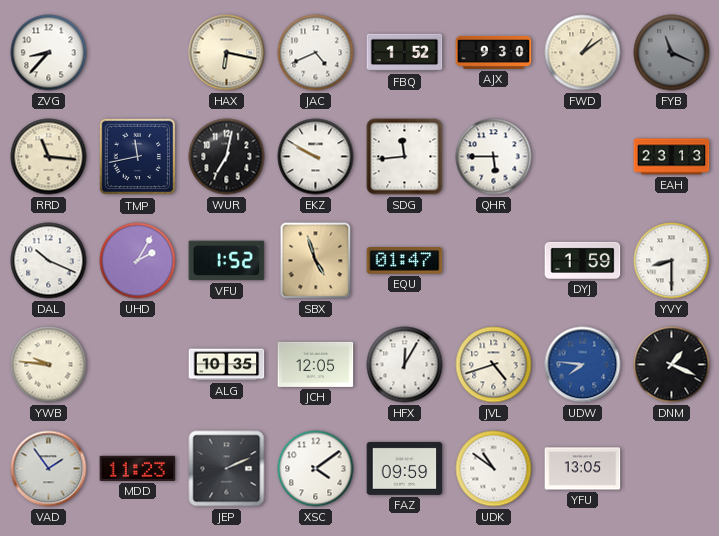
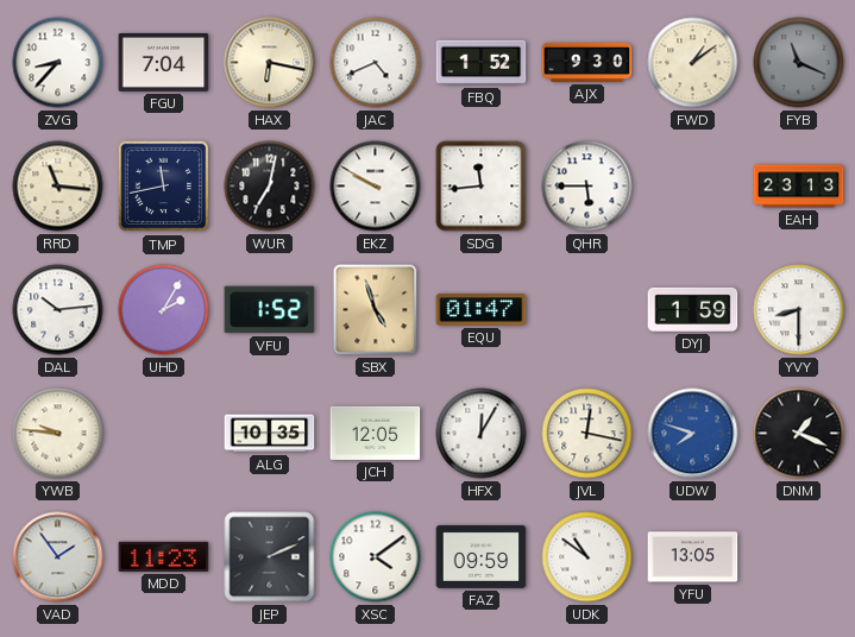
FGU: none -> 7:04 (164, 62)
DAL: 10:19 -> 10:14 (58, 310)
JVL: 4:42 -> 12:17 (587, 434)
UDW: 7:46 -> 7:48 (693, 434)
